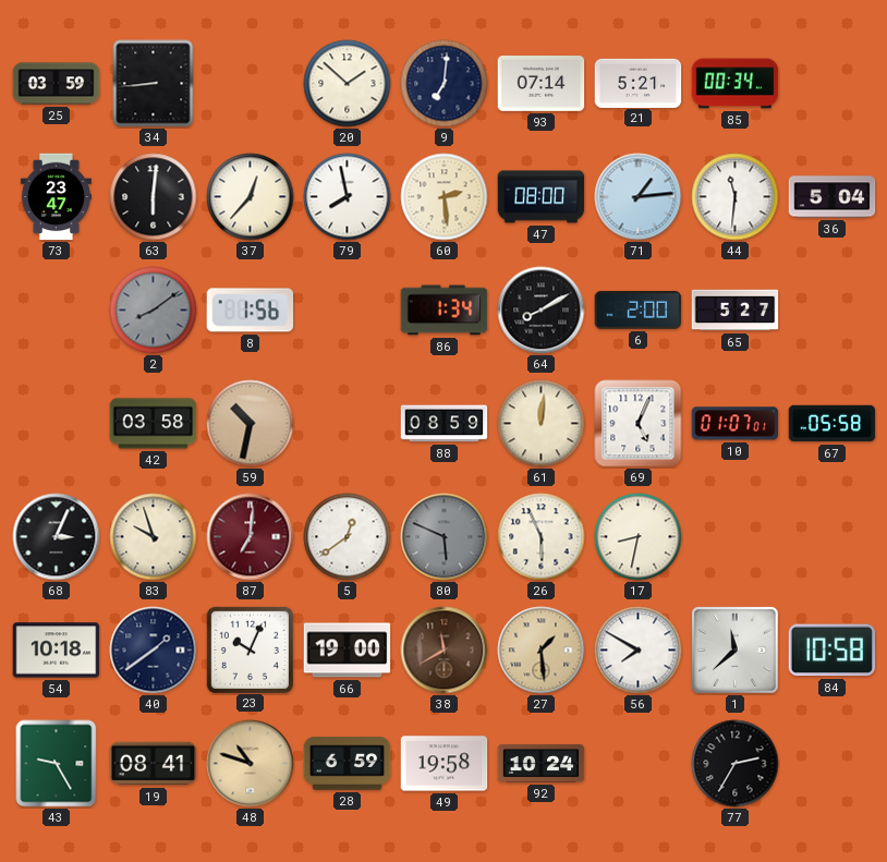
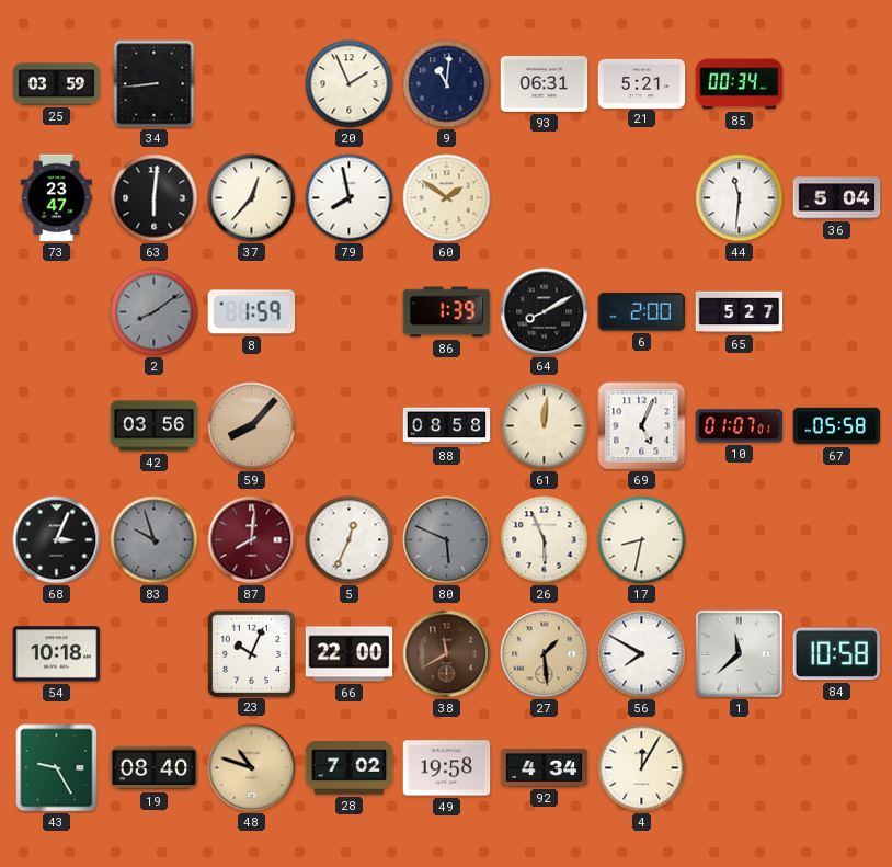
20: 1:52 -> 1:56 (350, 84)
9: 7:01 -> 11:01 (447, 84)
93: 07:14 -> 06:31 (545, 84)
60: 2:29 -> 1:51 (447, 198)
47: 08:00 -> none (542, 197)
71: 1:14 -> none (639, 197)
8: 1:56 -> 1:59 (252, 312)
86: 1:34 -> 1:39 (447, 312)
42: 03:58 -> 03:56 (155, 426)
59: 10:32 -> 8:07 (252, 426)
88: 08:59 -> 08:58 (447, 426)
83 dial: cream -> grey (155, 540)
87: 7:01 -> 8:01 (252, 540)
5: 12:39 -> 12:34 (350, 540)
40: 1:39 -> none (154, 651)
66: 19:00 -> 22:00 (350, 654)
19: 08:41 -> 08:40 (155, 768)
28: 6:59 -> 7:02 (350, 768)
92: 10:24 -> 4:34 (545, 767)
4: none -> 12:05 (642, 768)
77: 2:35 -> none (736, 764)
